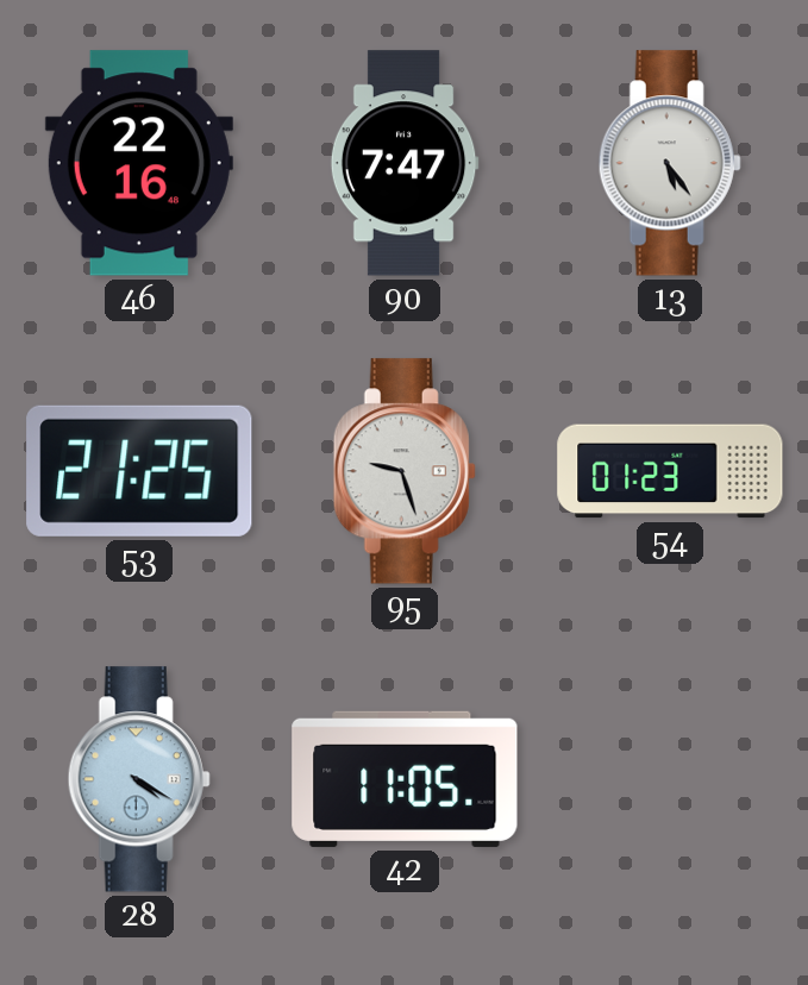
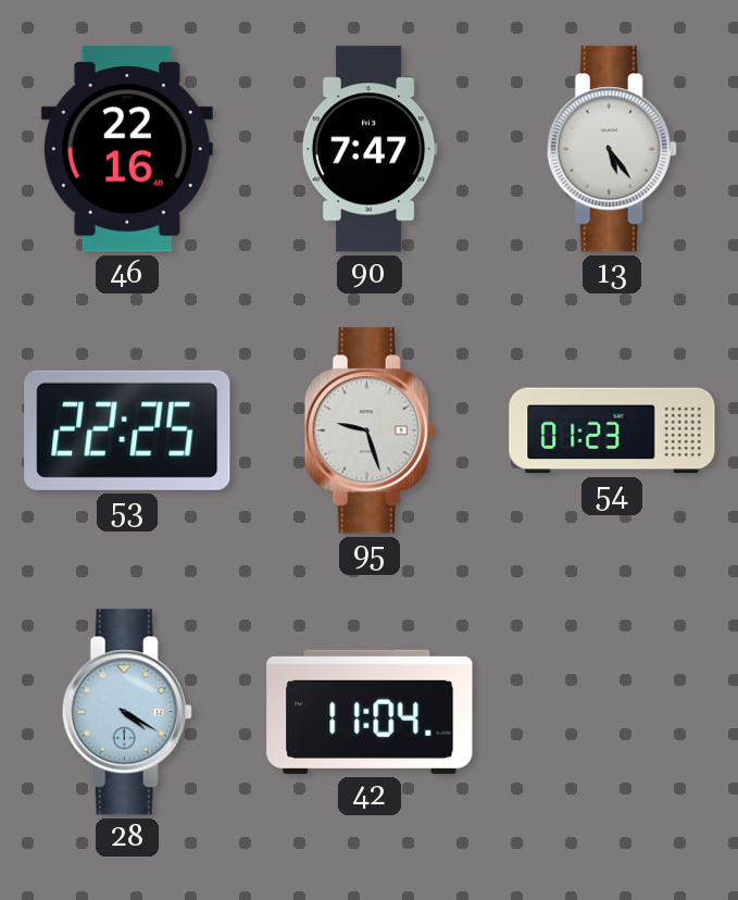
53: 21:25 -> 22:25 (127, 430)
42: 11:05 -> 11:04 (370, 712)
